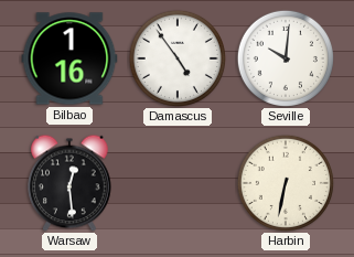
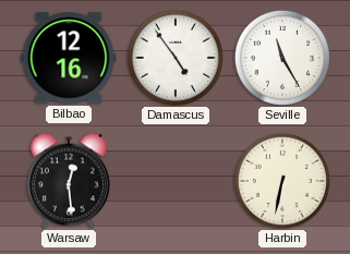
Bilbao: 1:16 -> 12:16 (69, 58)
Seville: 10:01 -> 11:25 (282, 58)
